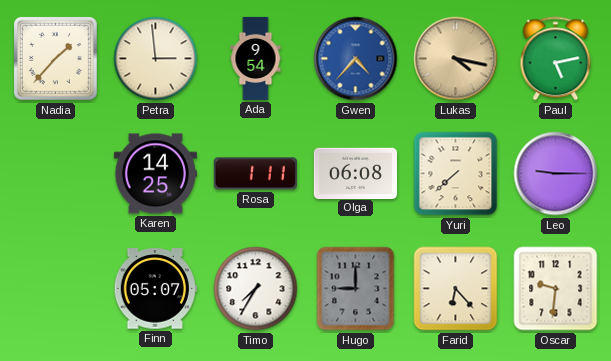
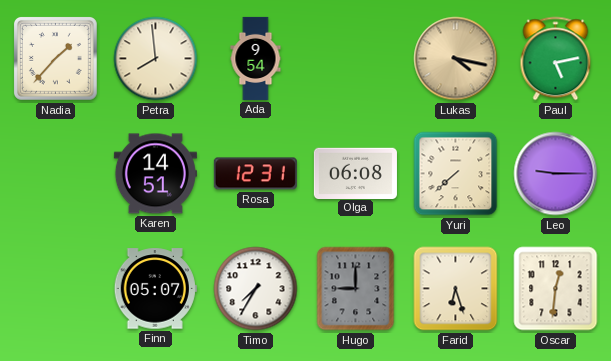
Petra: 2:59 -> 7:59 (156, 59)
Gwen: 4:37 -> none (356, 59)
Karen: 14:25 -> 14:51 (155, 174)
Rosa: 1:11 -> 12:31 (255, 174)
Farid: 6:23 -> 6:27 (456, 289)
Oscar: 9:31 -> 12:31 (556, 289)
